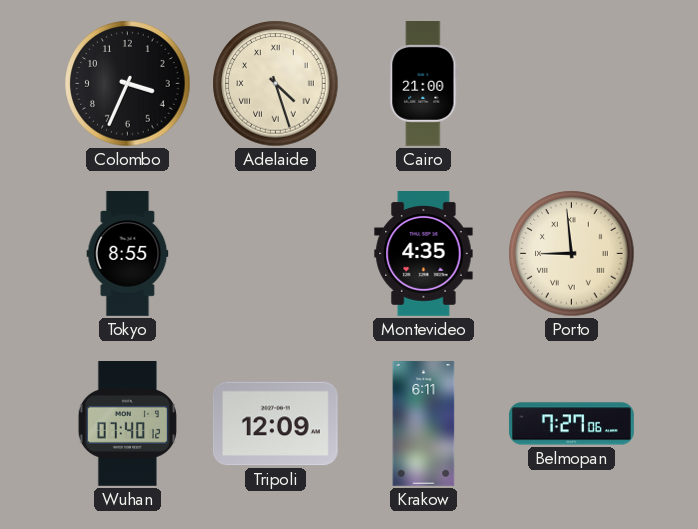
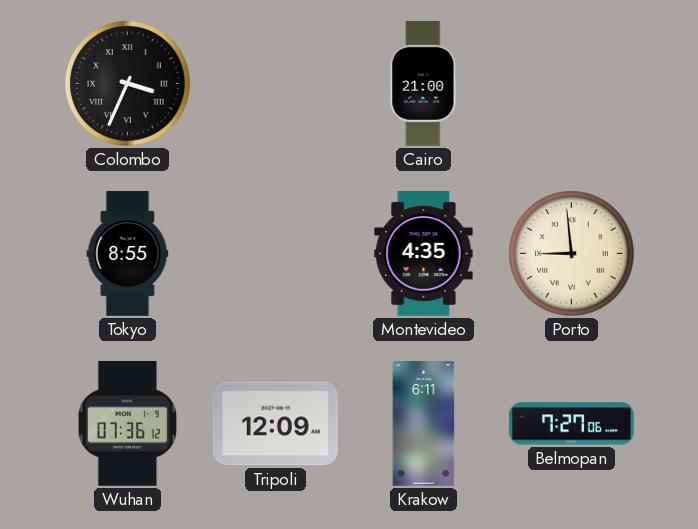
Colombo numerals: Arabic -> Roman (128, 84)
Adelaide: 4:27 -> none (276, 84)
Wuhan: 07:40 -> 07:36 (127, 424)
